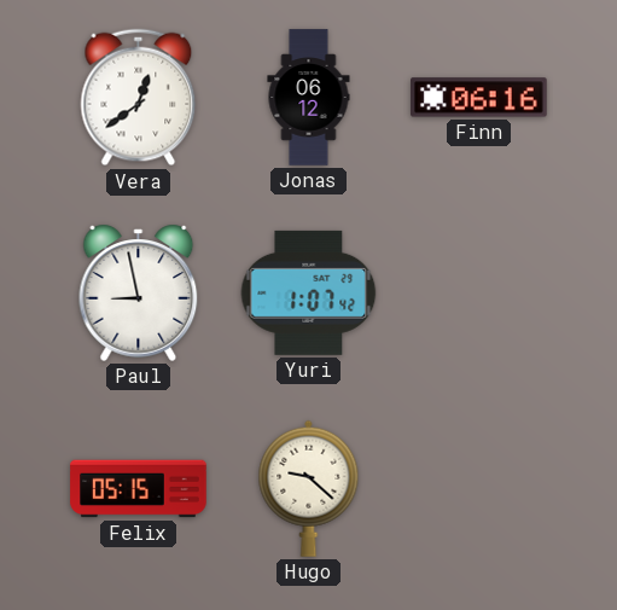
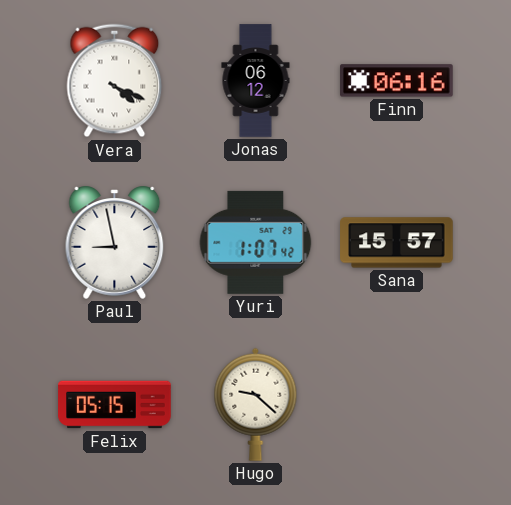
Vera: 12:39 -> 4:19 (115, 81)
Sana: none -> 15:57 (397, 243)
